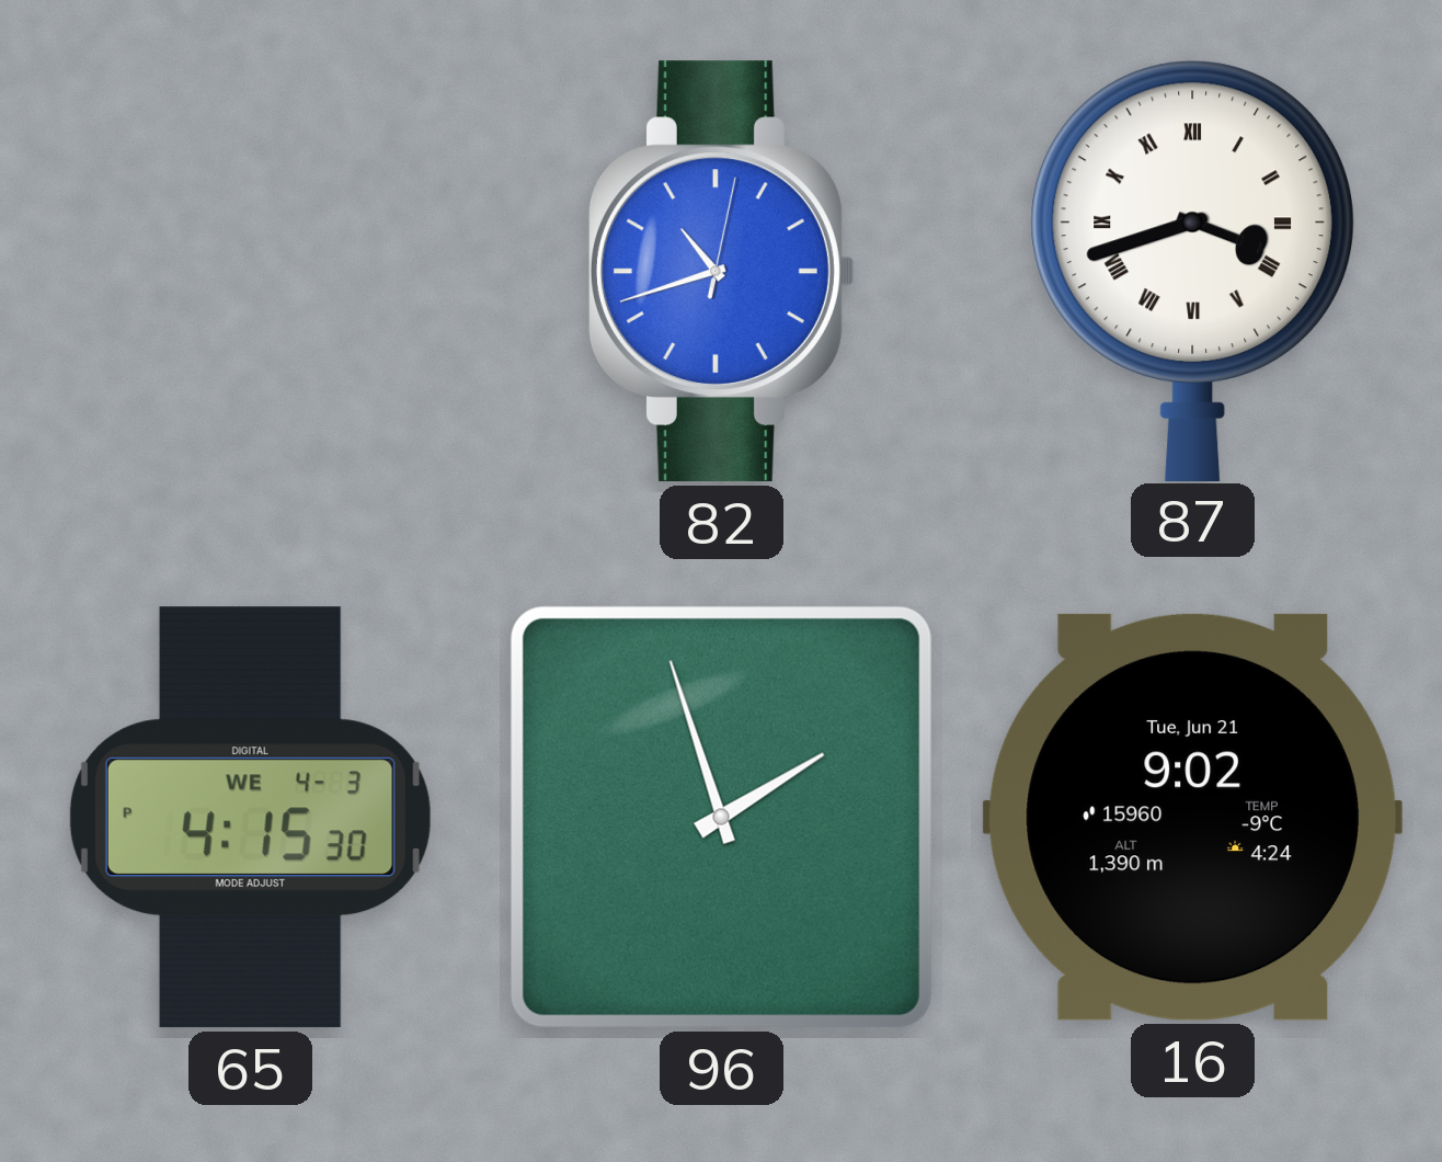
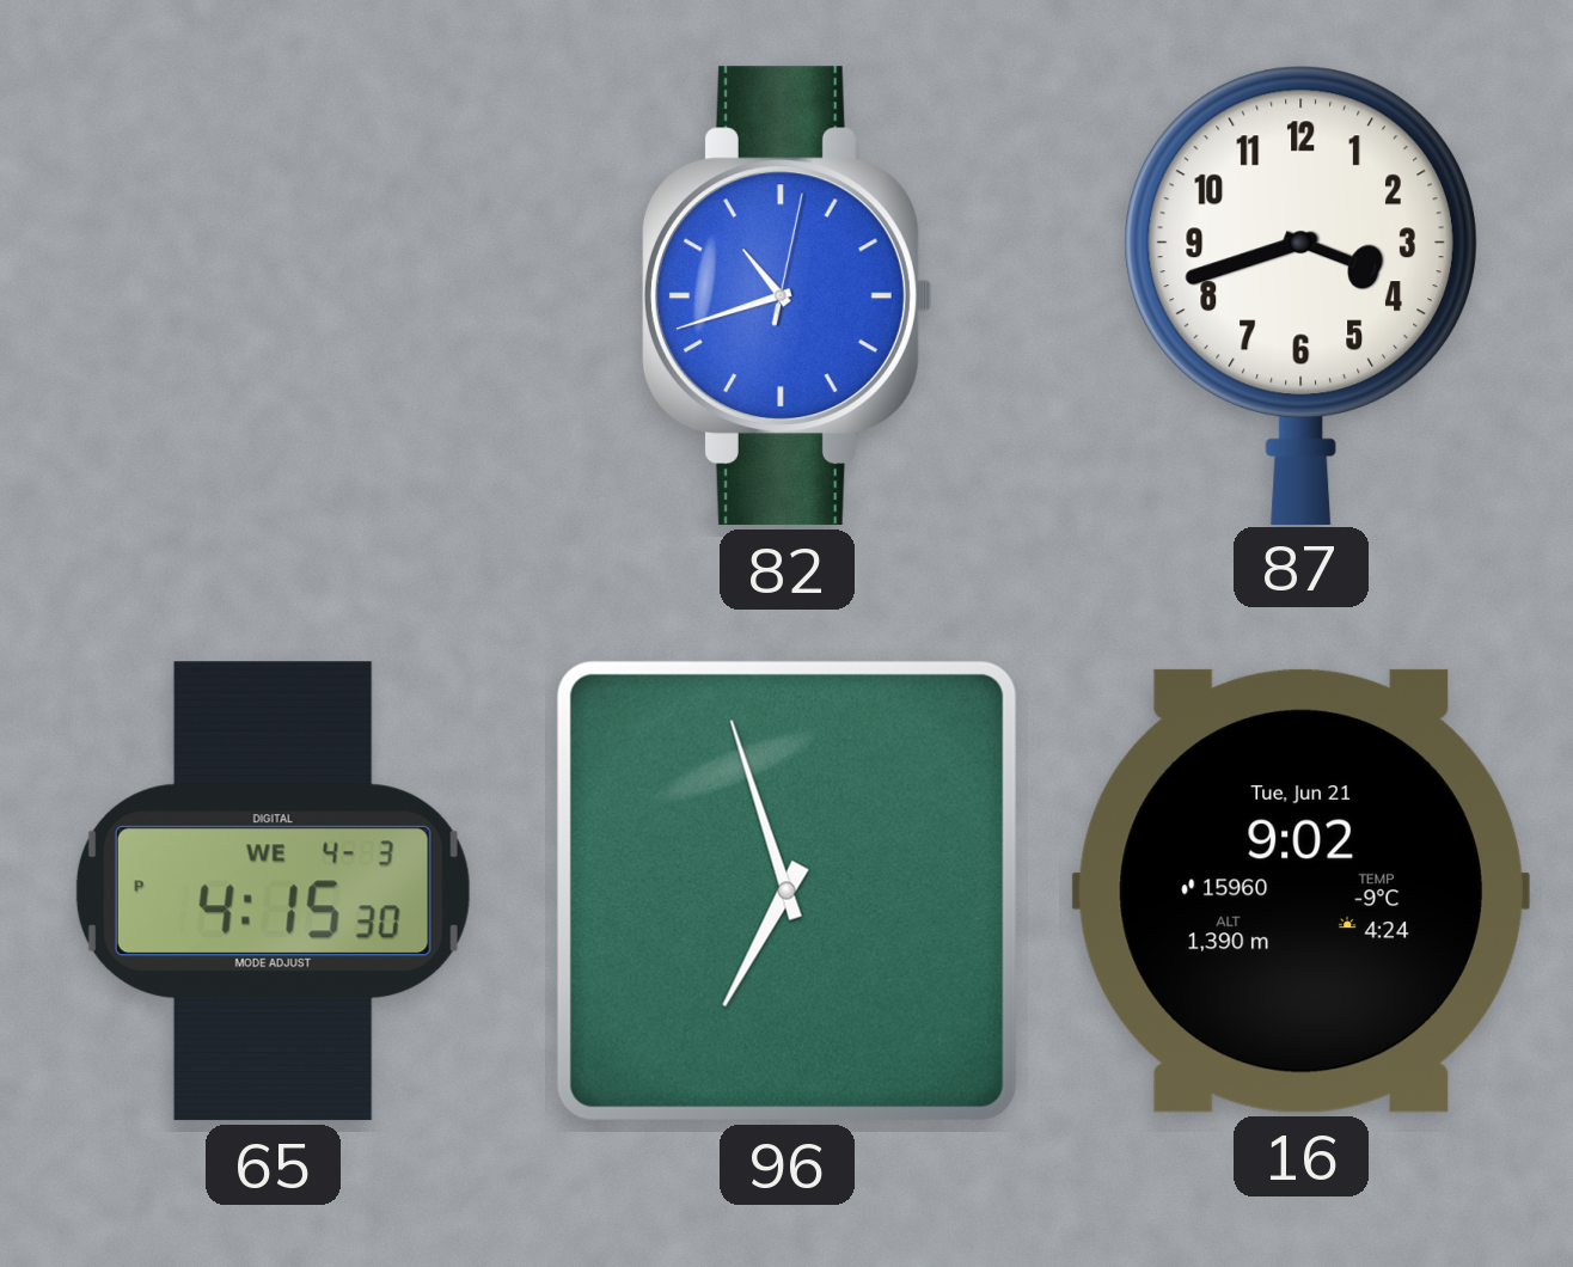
87 numerals: Roman -> Arabic (1300, 294)
96: 1:57 -> 6:57 (786, 890)
